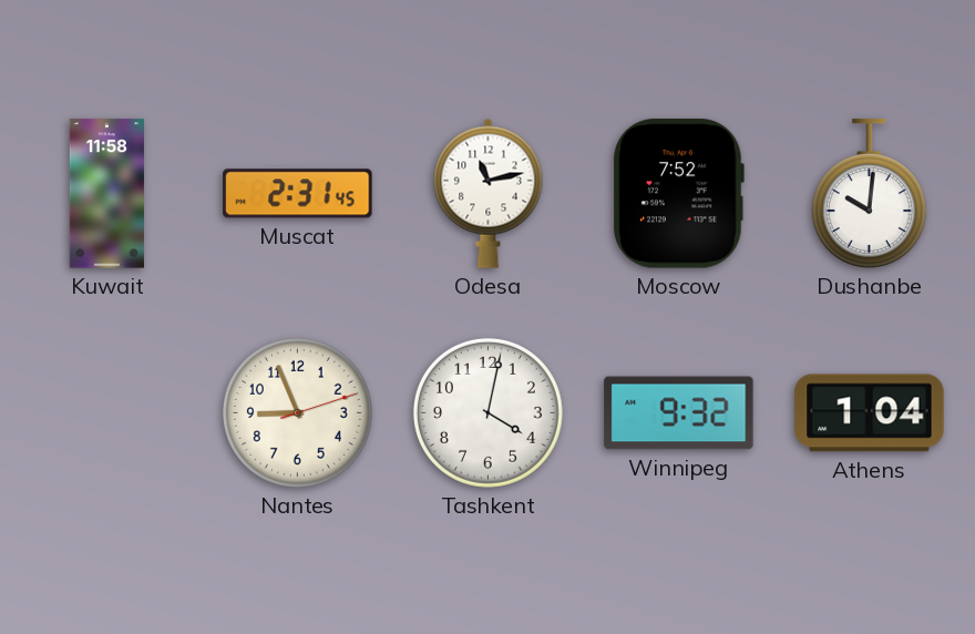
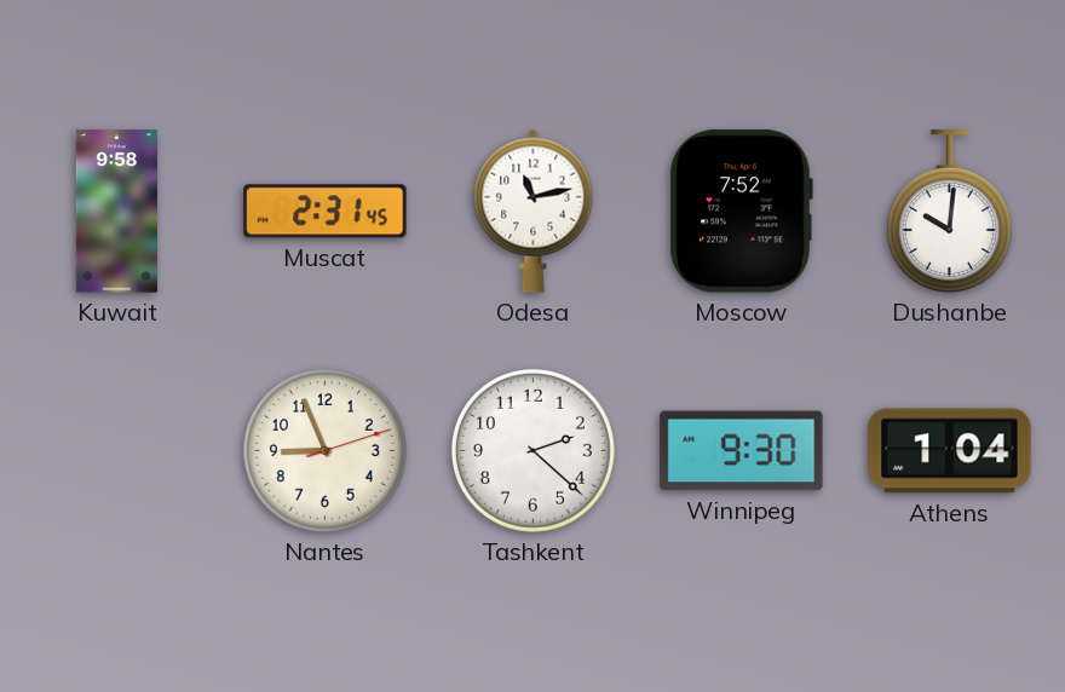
Kuwait: 11:58 -> 9:58 (116, 212)
Tashkent: 4:02 -> 2:22 (532, 450)
Winnipeg: 9:32 -> 9:30 (742, 451)
